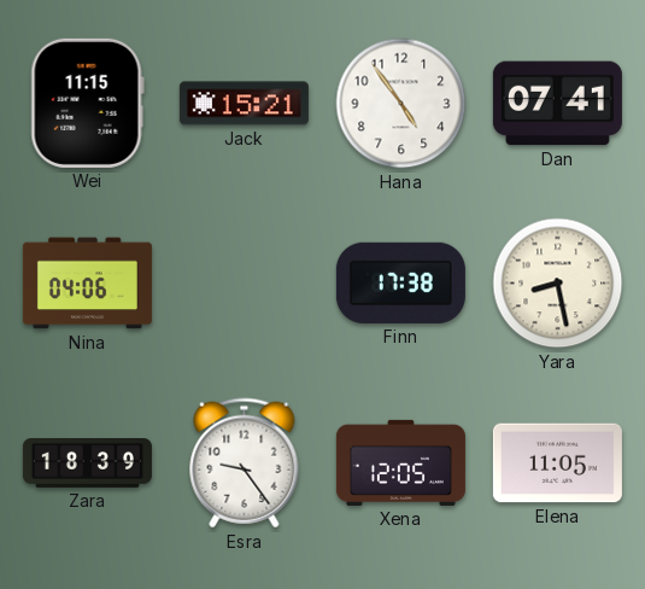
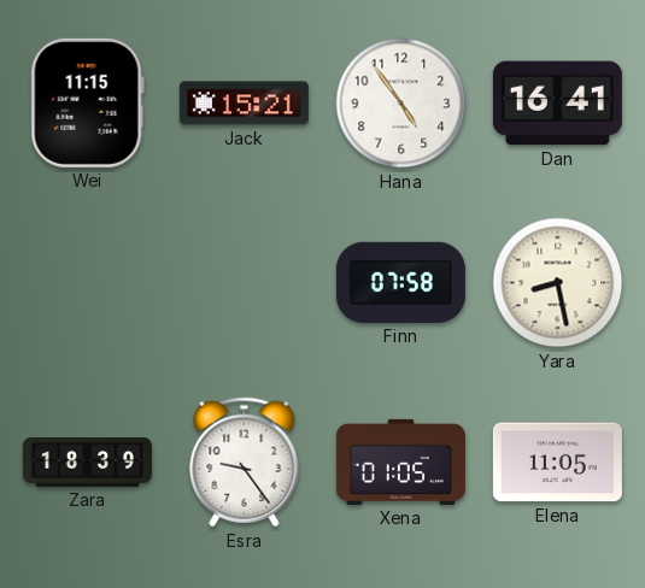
Dan: 07:41 -> 16:41 (557, 104)
Nina: 04:06 -> none (87, 284)
Finn: 17:38 -> 07:58 (400, 282)
Xena: 12:05 -> 01:05 (400, 461)
